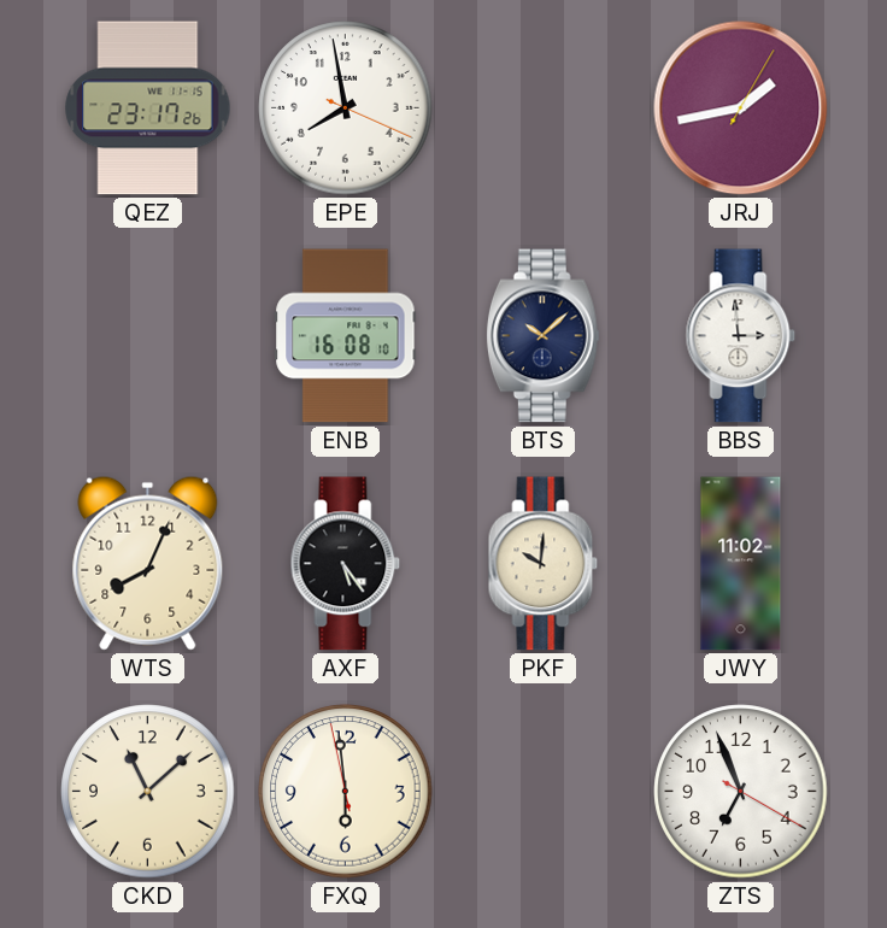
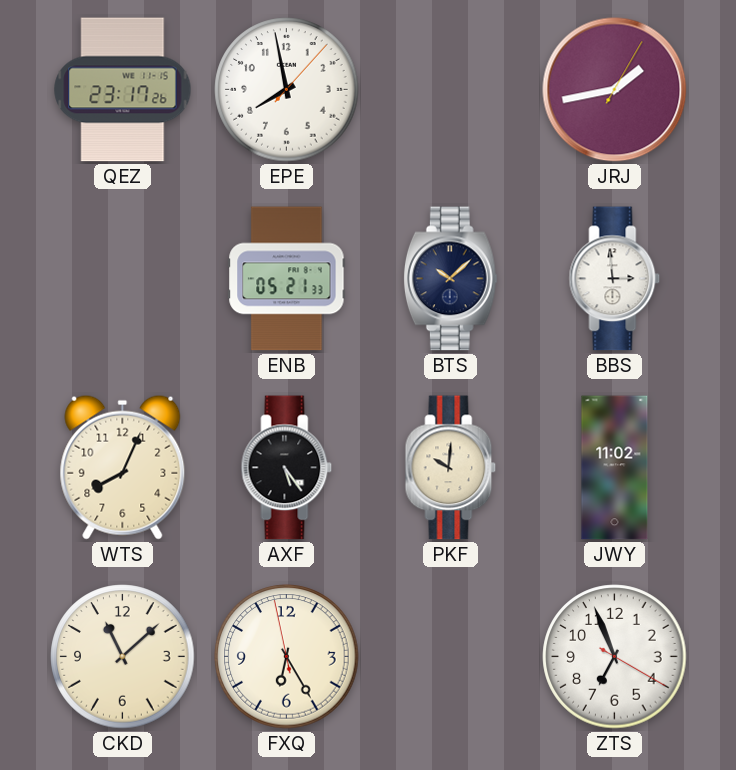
EPE: 7:58:19 -> 7:58:07 (287, 90)
ENB: 16:08 -> 05:21 (287, 279)
FXQ: 5:58 -> 6:24 (287, 657)
